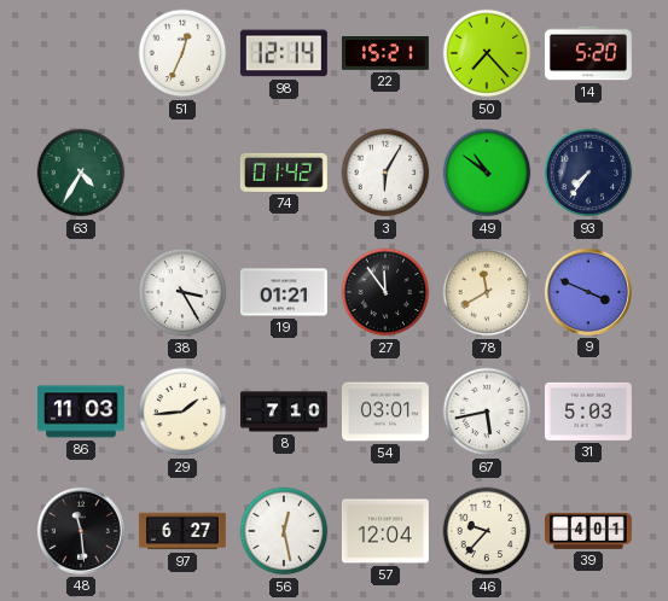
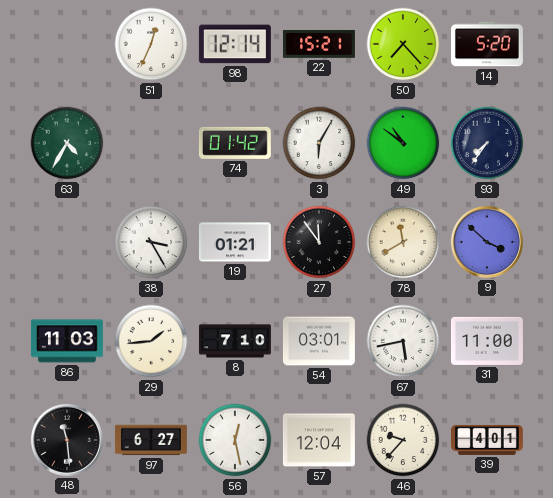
9: 3:49 -> 3:52 (487, 242)
31: 5:03 -> 11:00 (487, 341)
